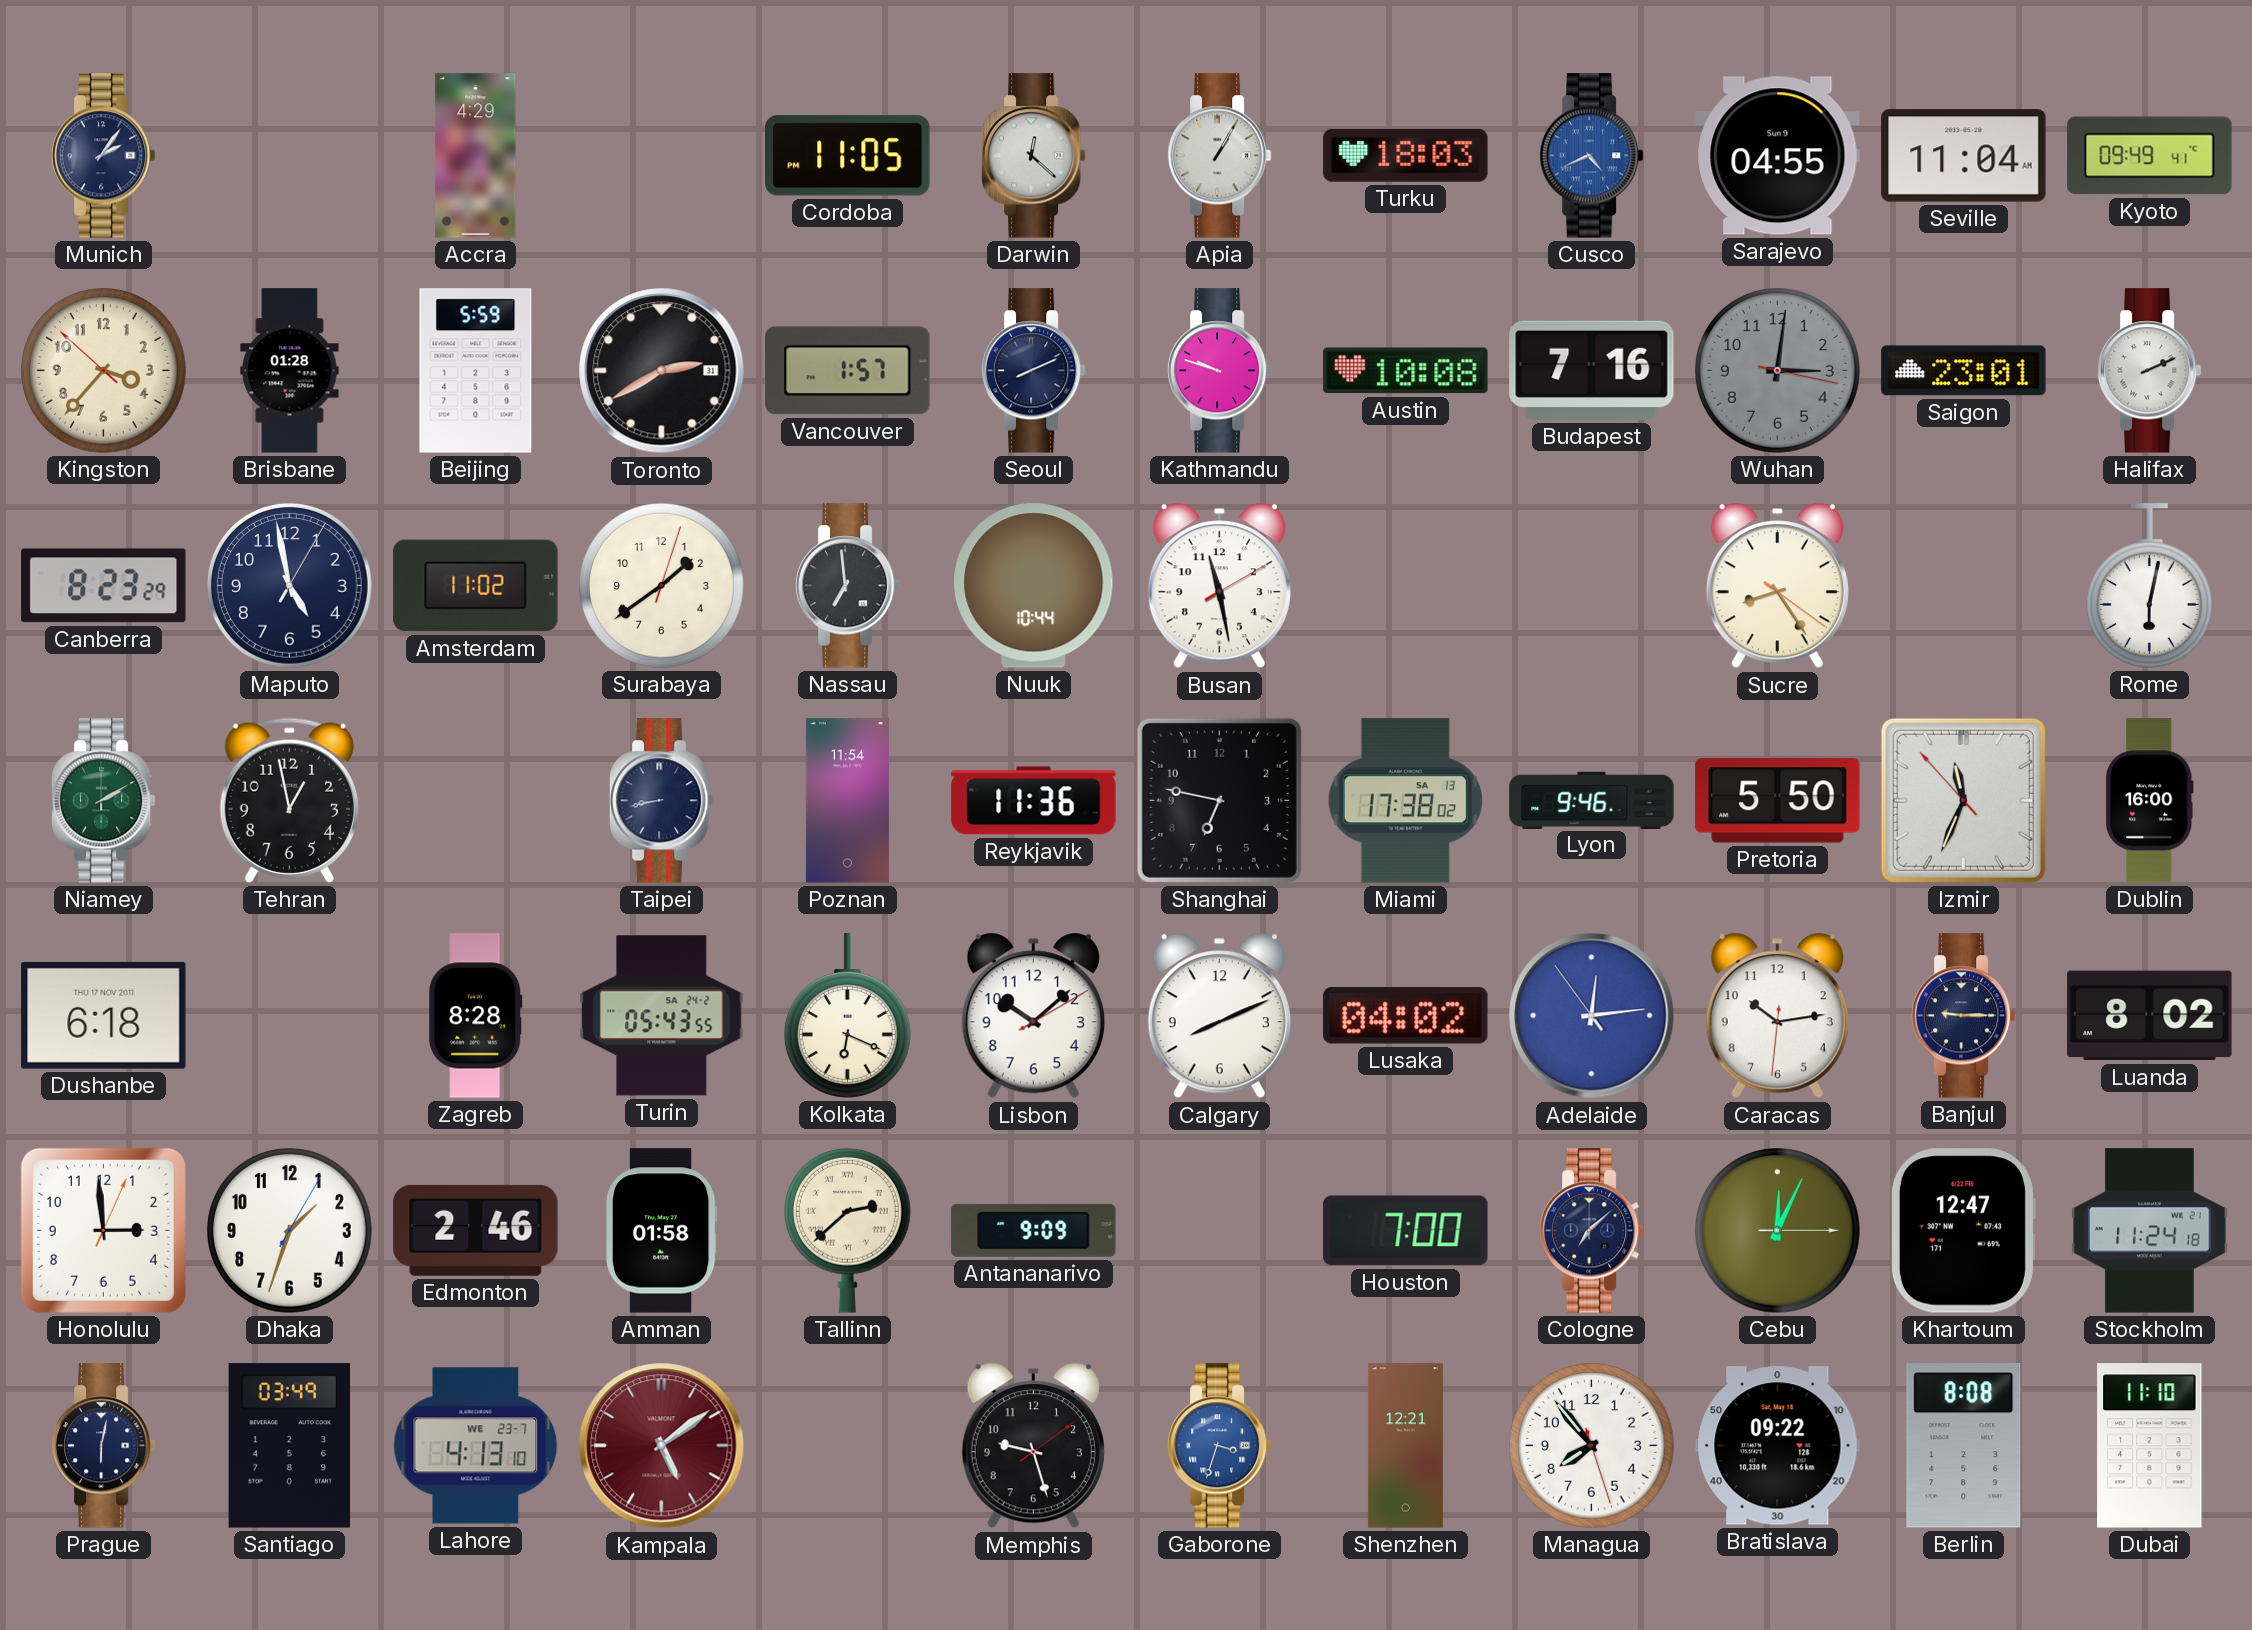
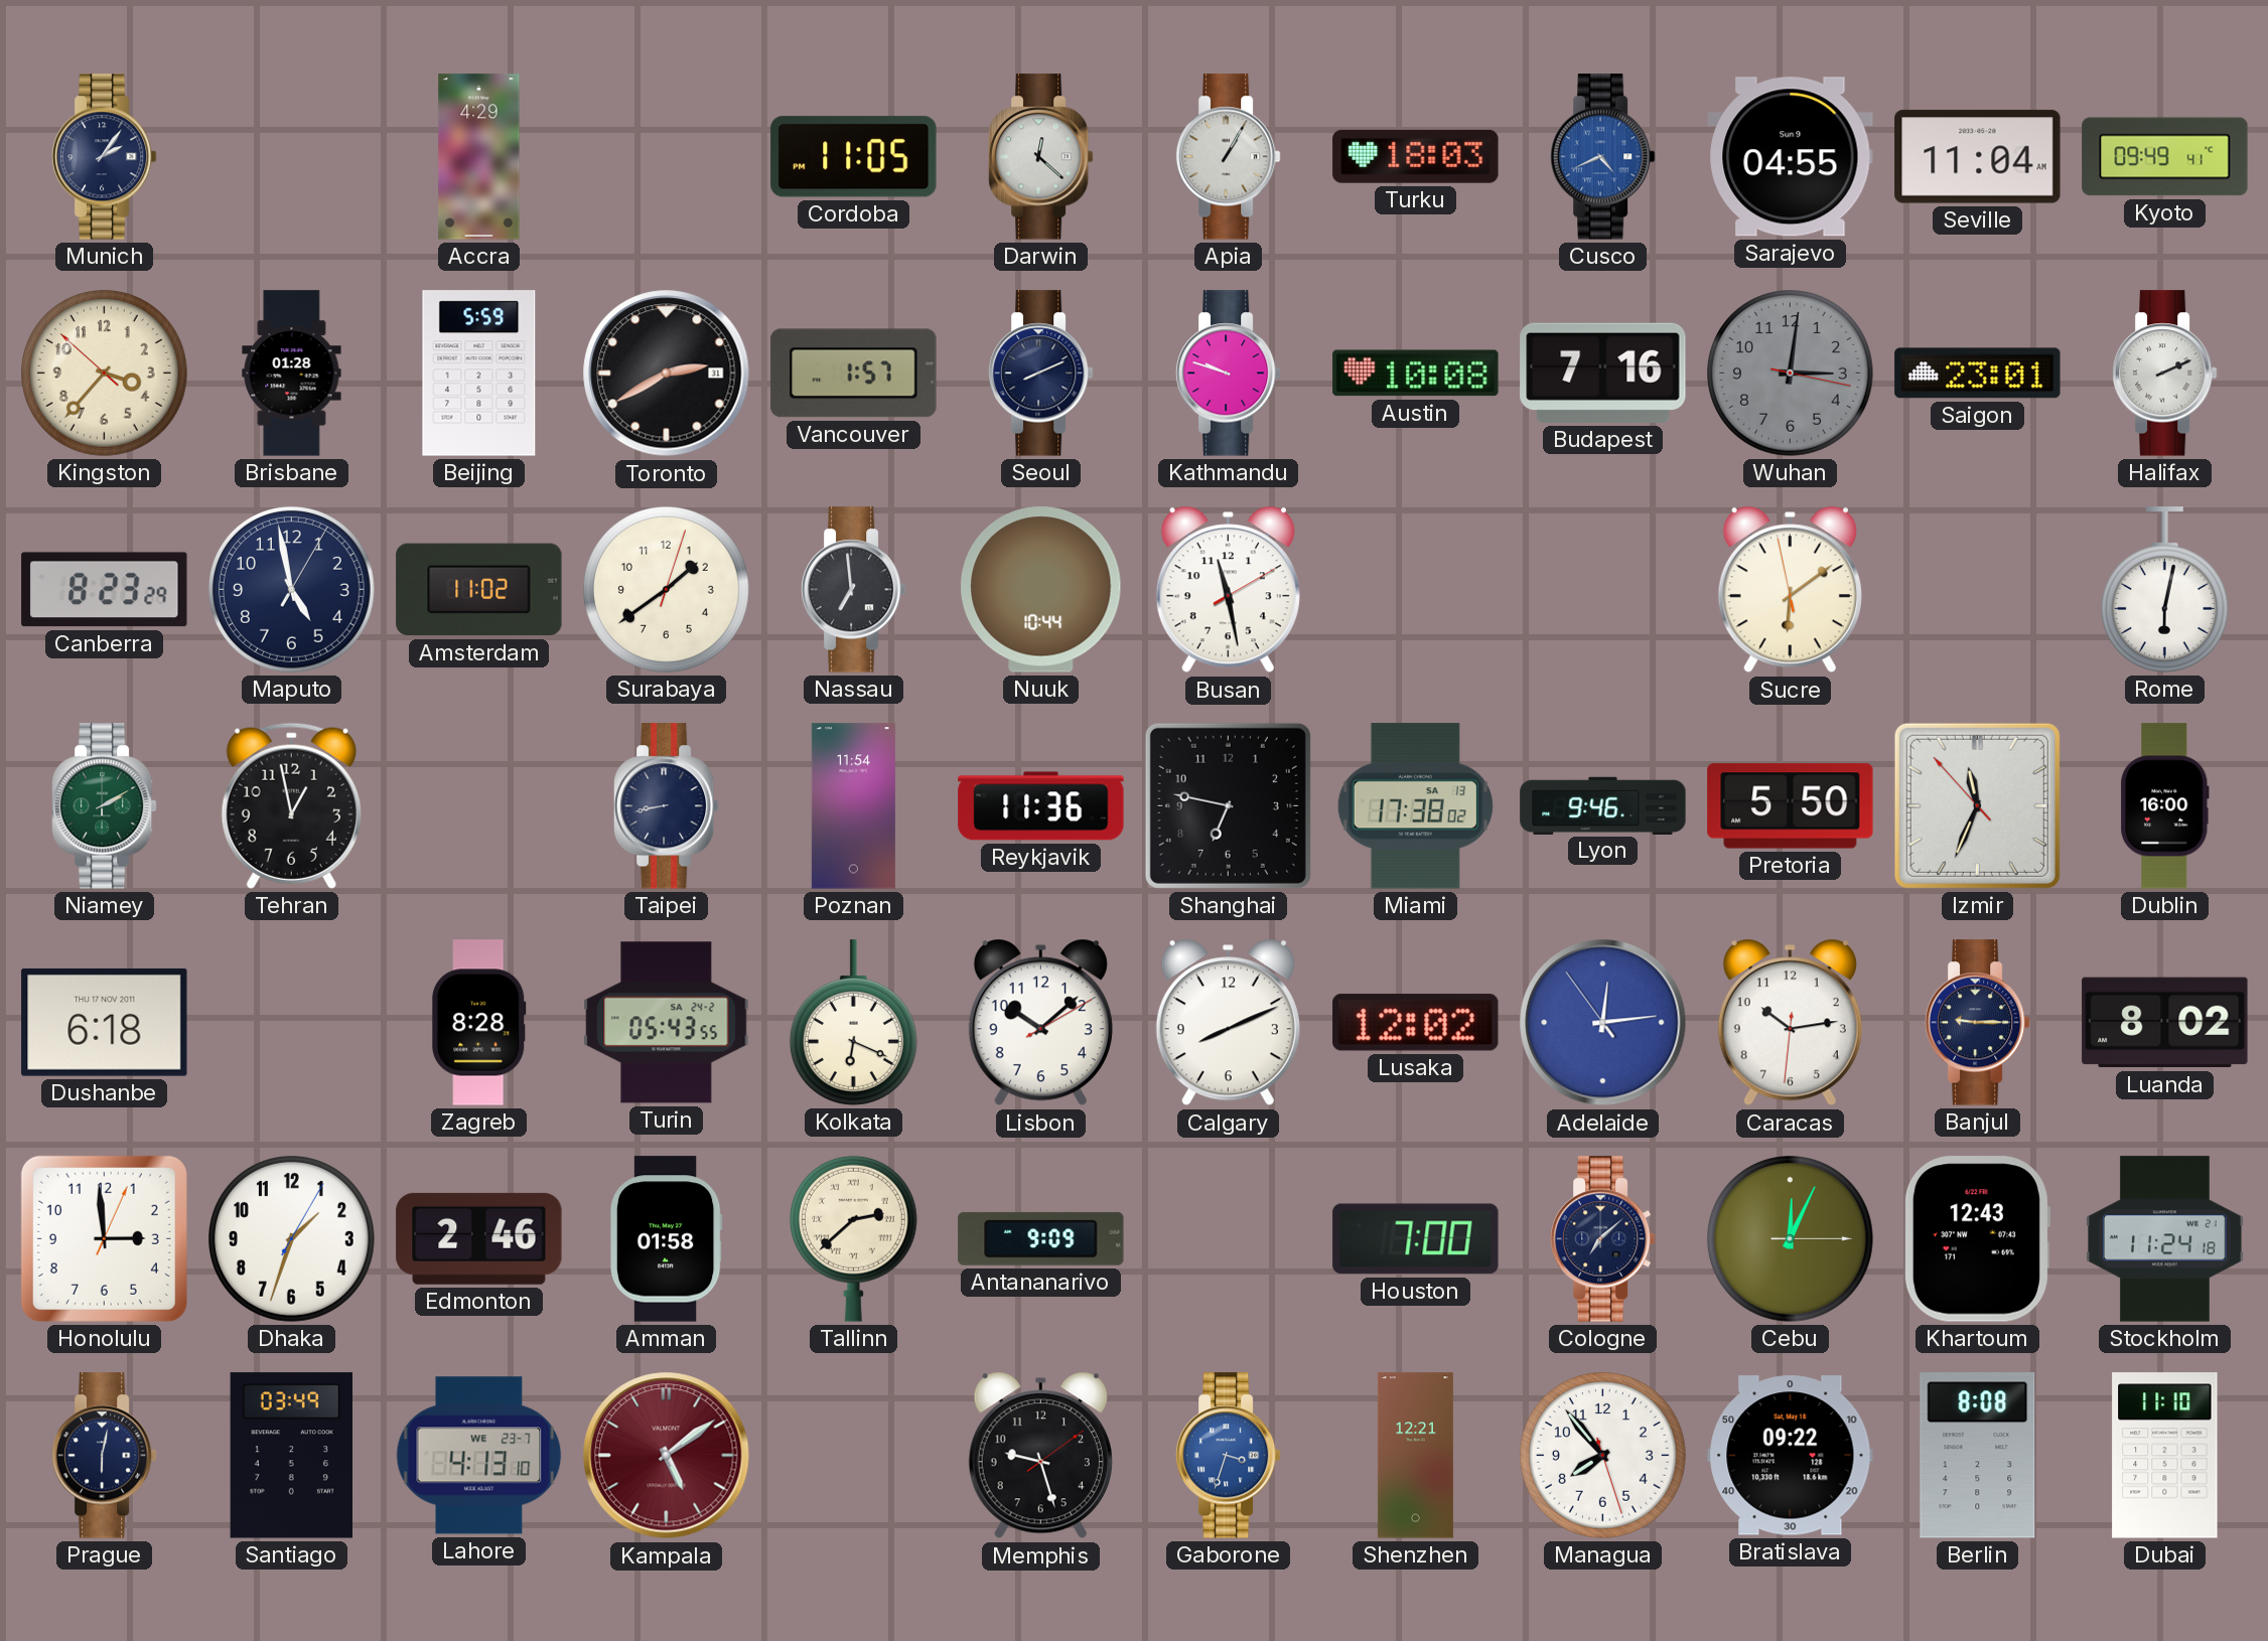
Sucre: 8:24 -> 6:08 (1790, 590)
Lusaka: 04:02 -> 12:02 (1416, 1023)
Khartoum: 12:47 -> 12:43 (1977, 1239)
